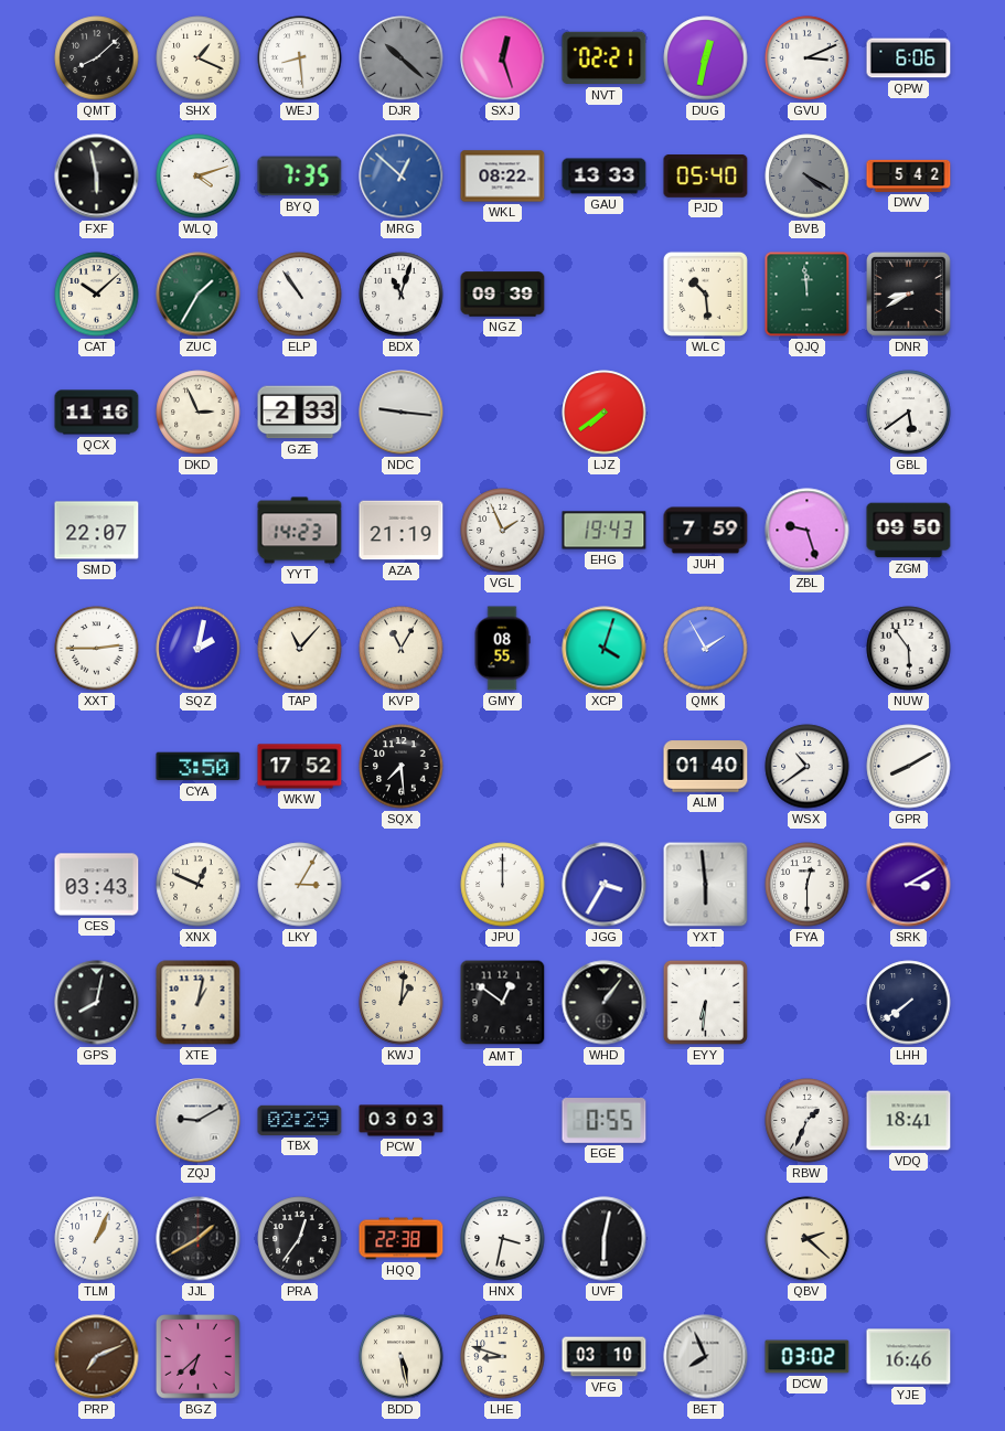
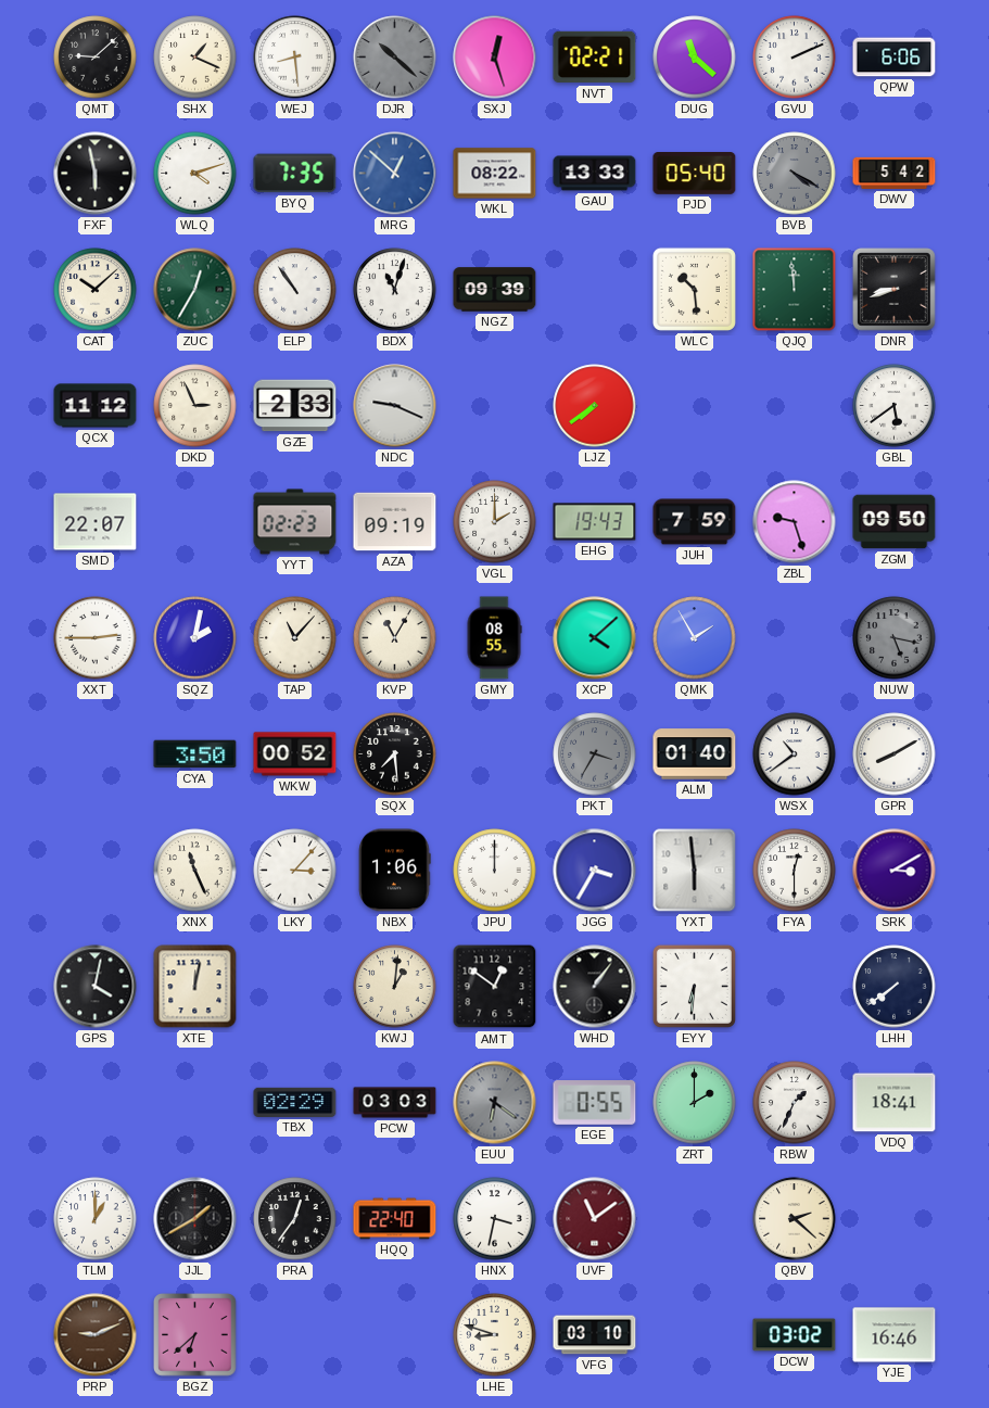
QMT: 8:08 -> 9:08 (96, 58)
DUG: 12:32 -> 11:22 (695, 58)
GVU: 3:11 -> 2:11 (795, 58)
ZUC: 1:35 -> 12:35 (195, 290)
DNR: 8:40 -> 8:42 (895, 290)
QCX: 11:16 -> 11:12 (96, 406)
NDC: 9:16 -> 9:19 (395, 406)
YYT: 14:23 -> 02:23 (295, 522)
AZA: 21:19 -> 09:19 (395, 522)
VGL: 1:56 -> 2:00 (495, 522)
XCP: 4:03 -> 4:08 (595, 638)
NUW: 5:54 -> 5:17 (895, 638)
NUW dial: white -> grey (895, 638)
WKW: 17:52 -> 00:52 (295, 754)
PKT: none -> 3:35 (595, 754)
CES: 03:43 -> none (97, 885)
XNX: 12:49 -> 11:26 (195, 871)
LKY: 3:05 -> 3:07 (295, 871)
NBX: none -> 1:06 (395, 871)
GPS: 8:02 -> 4:02 (96, 987)
XTE: 1:02 -> 12:02 (195, 987)
ZQJ: 9:10 -> none (199, 1121)
EUU: none -> 6:21 (495, 1103)
ZRT: none -> 2:00 (695, 1103)
TLM: 1:04 -> 1:00 (96, 1219)
HQQ: 22:38 -> 22:40 (395, 1219)
UVF: 6:02 -> 11:09 (595, 1219)
UVF dial: black -> burgundy (595, 1219)
PRP: 7:11 -> 9:11 (96, 1335)
BDD: 5:28 -> none (402, 1357)
BET: 7:56 -> none (706, 1357)
